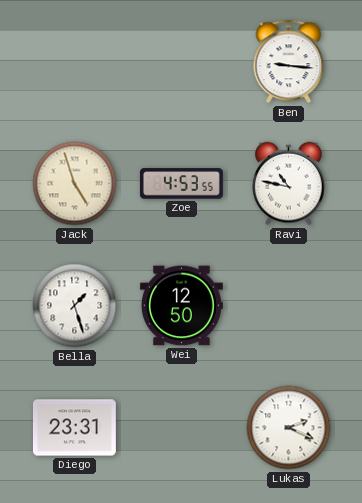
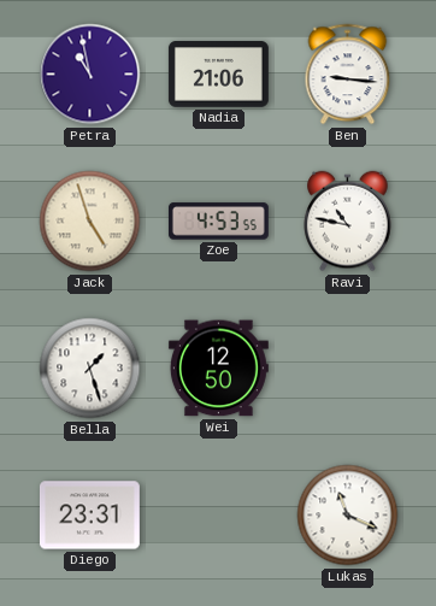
Petra: none -> 10:58 (90, 75)
Nadia: none -> 21:06 (218, 75)
Lukas: 2:19 -> 11:19 (348, 516)
